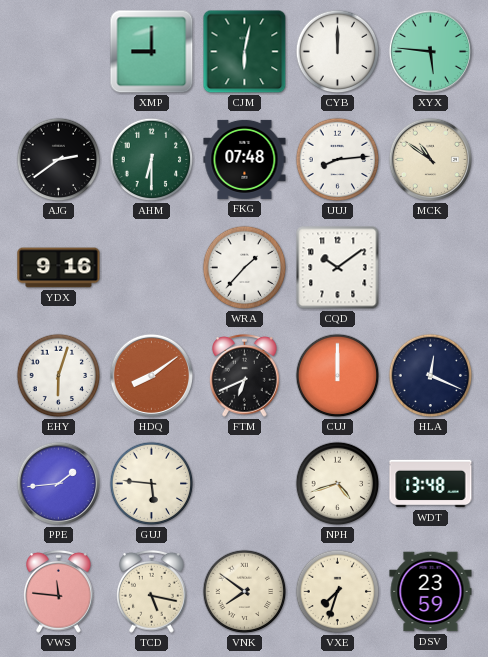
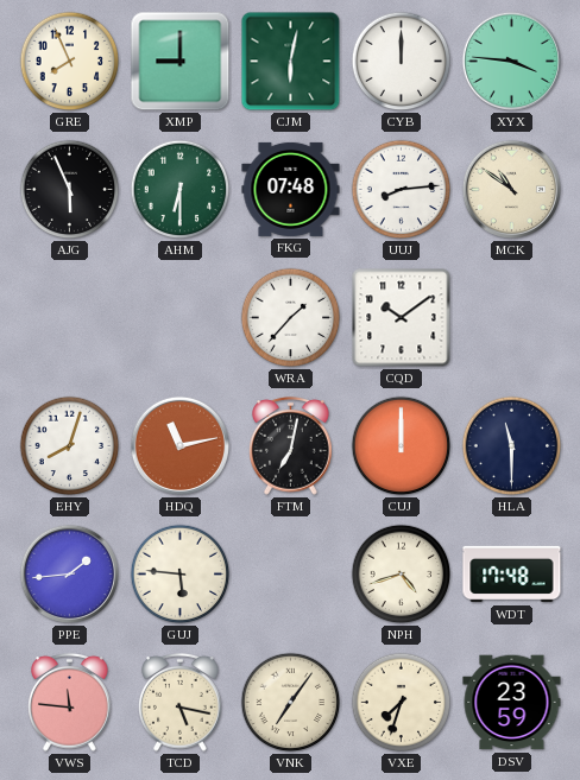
GRE: none -> 7:56 (70, 62)
XYX: 5:46 -> 3:46 (511, 61)
AJG: 2:39 -> 5:56 (70, 190)
YDX: 9:16 -> none (59, 268)
EHY: 6:03 -> 8:03 (70, 446)
HDQ: 8:09 -> 11:13 (179, 445)
FTM: 6:41 -> 7:02 (291, 445)
HLA: 12:19 -> 11:30 (512, 446)
WDT: 13:48 -> 17:48 (512, 575)
VNK: 7:51 -> 7:06 (291, 703)
